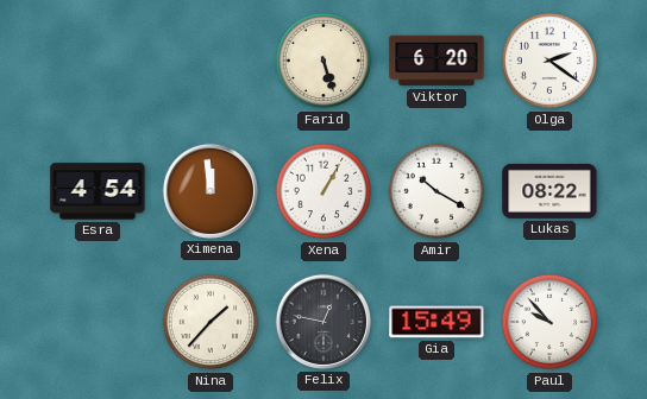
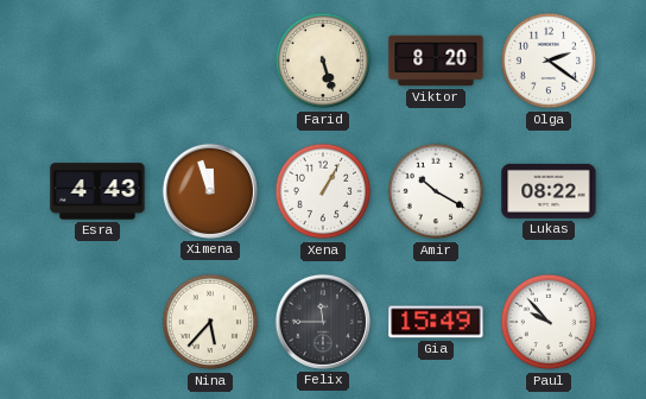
Viktor: 6:20 -> 8:20 (436, 61)
Esra: 4:54 -> 4:43 (97, 191)
Ximena: 11:59 -> 11:57 (210, 191)
Nina: 1:37 -> 5:37 (210, 322)
Felix: 12:47 -> 11:45 (323, 322)
